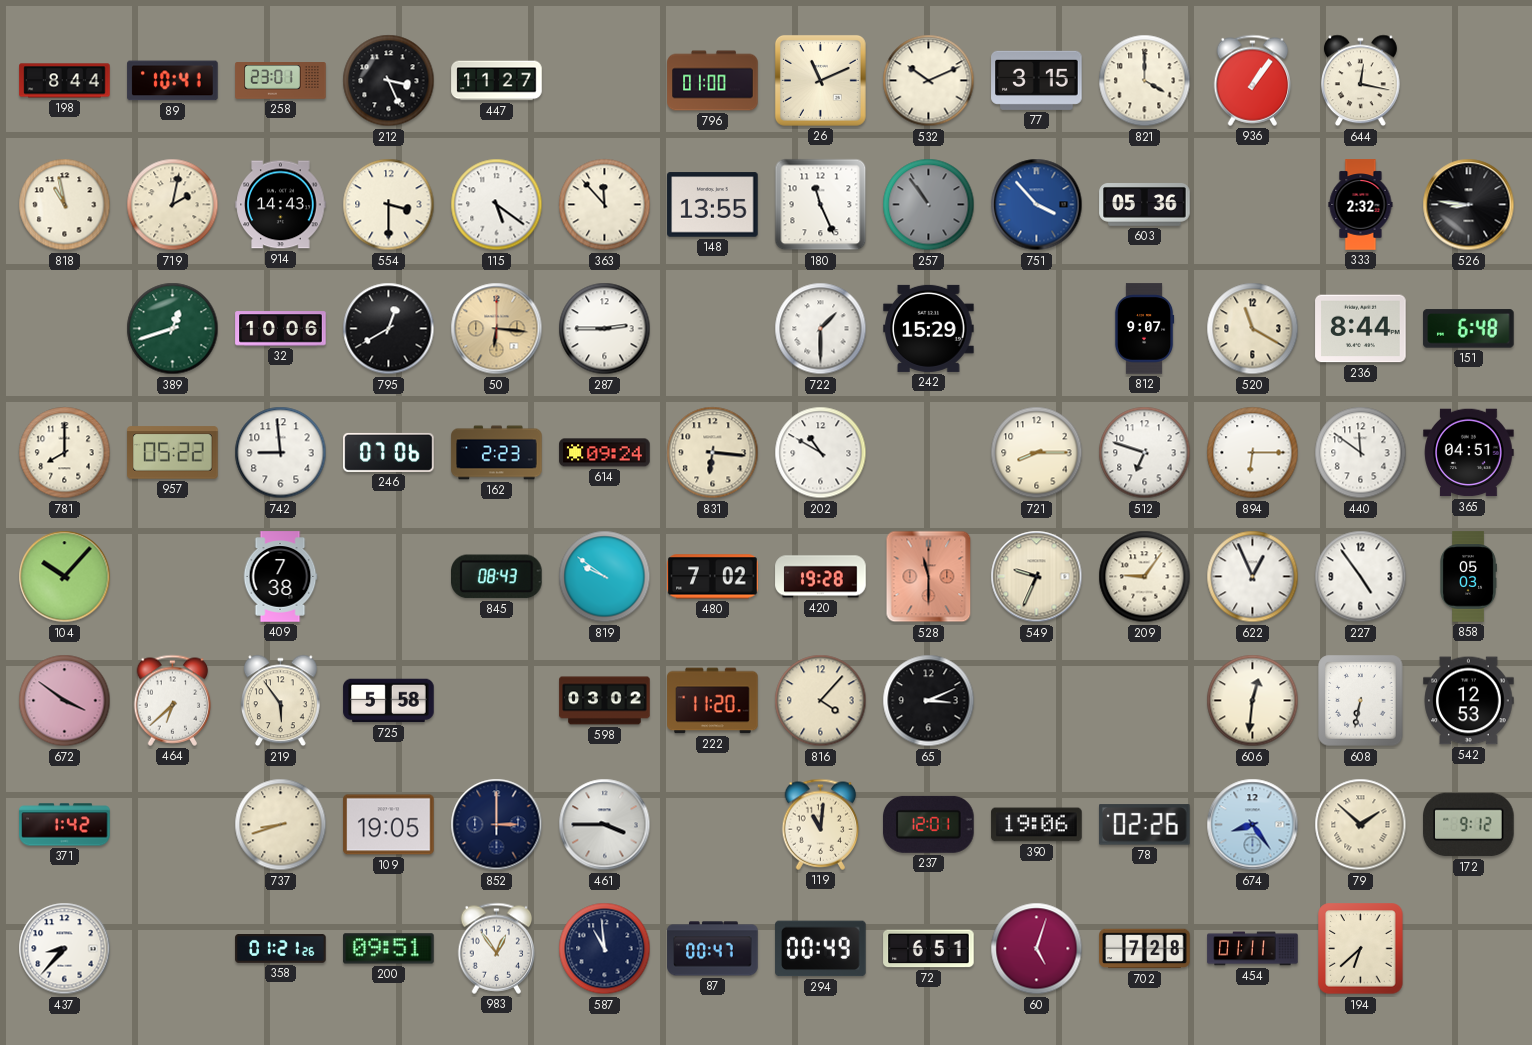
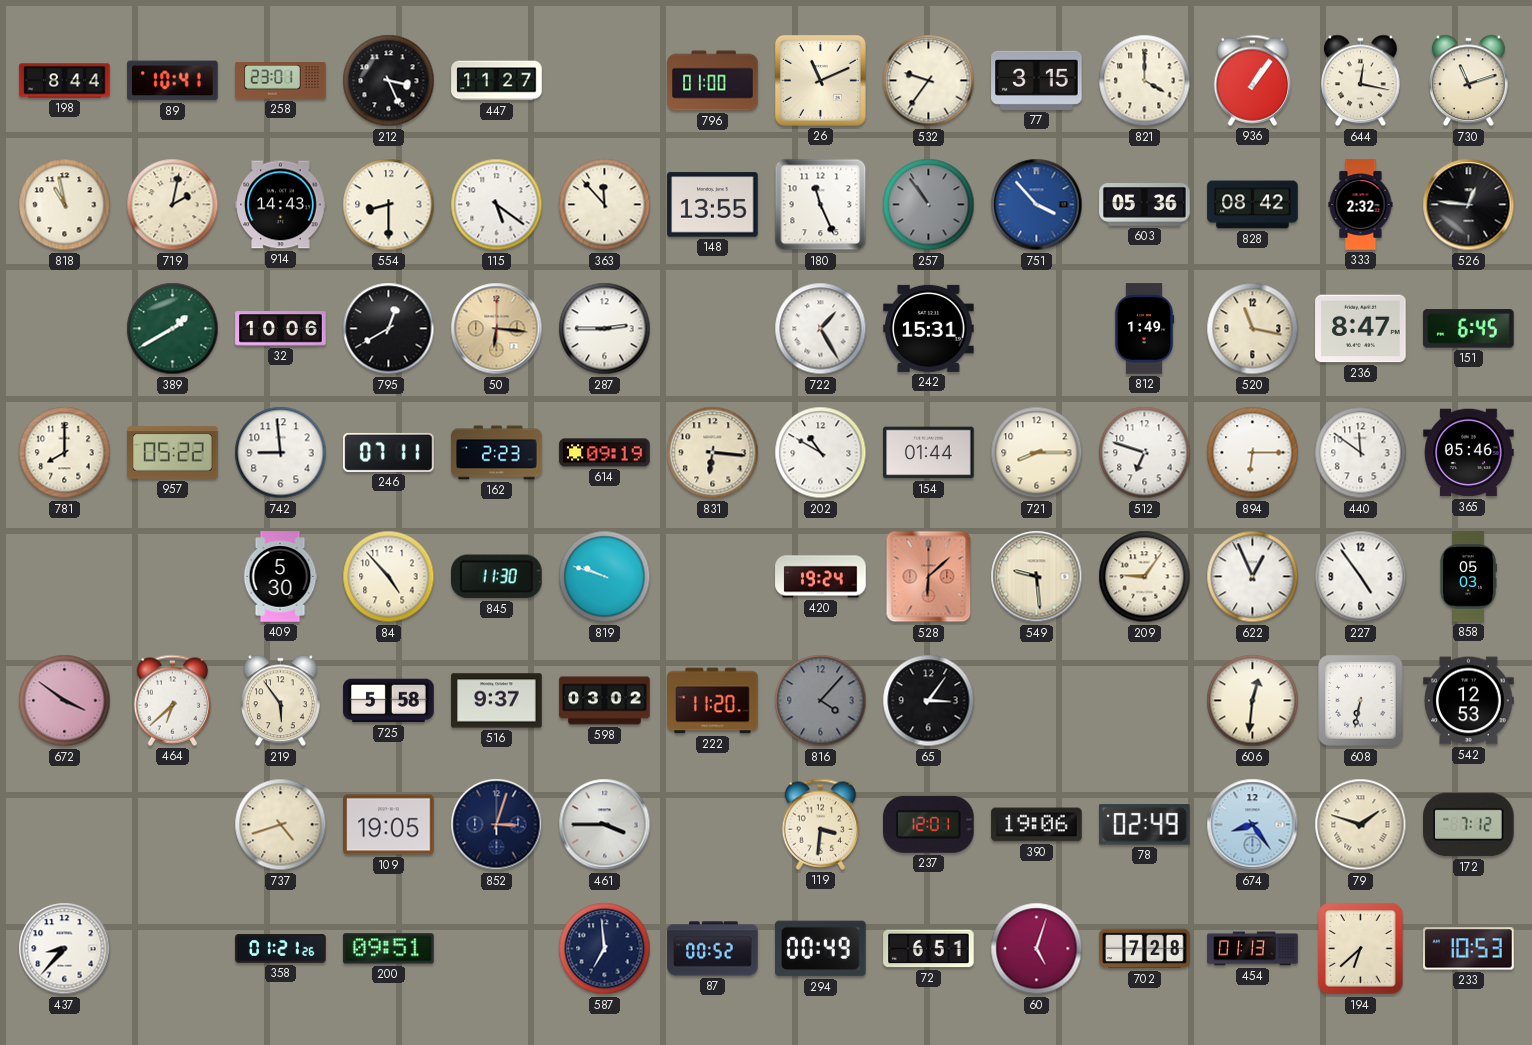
532: 10:11 -> 9:36 (929, 81)
730: none -> 11:12 (1468, 81)
554: 3:30 -> 8:30 (389, 205)
828: none -> 08:42 (1253, 205)
526: 8:46 -> 12:46 (1469, 205)
389: 12:42 -> 1:40 (173, 329)
722: 1:30 -> 1:25 (821, 329)
242: 15:29 -> 15:31 (929, 328)
812: 9:07 -> 1:49 (1144, 329)
520: 11:20 -> 11:17 (1253, 329)
236: 8:44 -> 8:47 (1361, 329)
151: 6:48 -> 6:45 (1469, 329)
246: 07:06 -> 07:11 (389, 452)
614: 09:24 -> 09:19 (605, 453)
154: none -> 01:44 (929, 453)
365: 04:51 -> 05:46 (1469, 453)
104: 10:07 -> none (65, 577)
409: 7:38 -> 5:30 (280, 577)
84: none -> 4:53 (389, 577)
845: 08:43 -> 11:30 (497, 577)
819: 9:51 -> 9:48 (605, 577)
480: 7:02 -> none (713, 577)
420: 19:28 -> 19:24 (821, 577)
528: 11:30 -> 6:08 (929, 577)
549: 9:34 -> 9:29 (1037, 577)
516: none -> 9:37 (497, 701)
816 dial: cream -> grey (821, 701)
65: 3:11 -> 3:06 (929, 701)
371: 1:42 -> none (65, 825)
737: 8:42 -> 4:42 (281, 825)
852: 3:00 -> 3:03 (497, 825)
119: 11:01 -> 3:31 (821, 824)
78: 02:26 -> 02:49 (1145, 825)
79: 1:52 -> 1:48 (1361, 825)
172: 9:12 -> 7:12 (1469, 825)
983: 12:54 -> none (497, 948)
587: 10:59 -> 6:59 (605, 949)
87: 00:47 -> 00:52 (713, 949)
454: 01:11 -> 01:13 (1253, 949)
233: none -> 10:53 (1469, 949)
